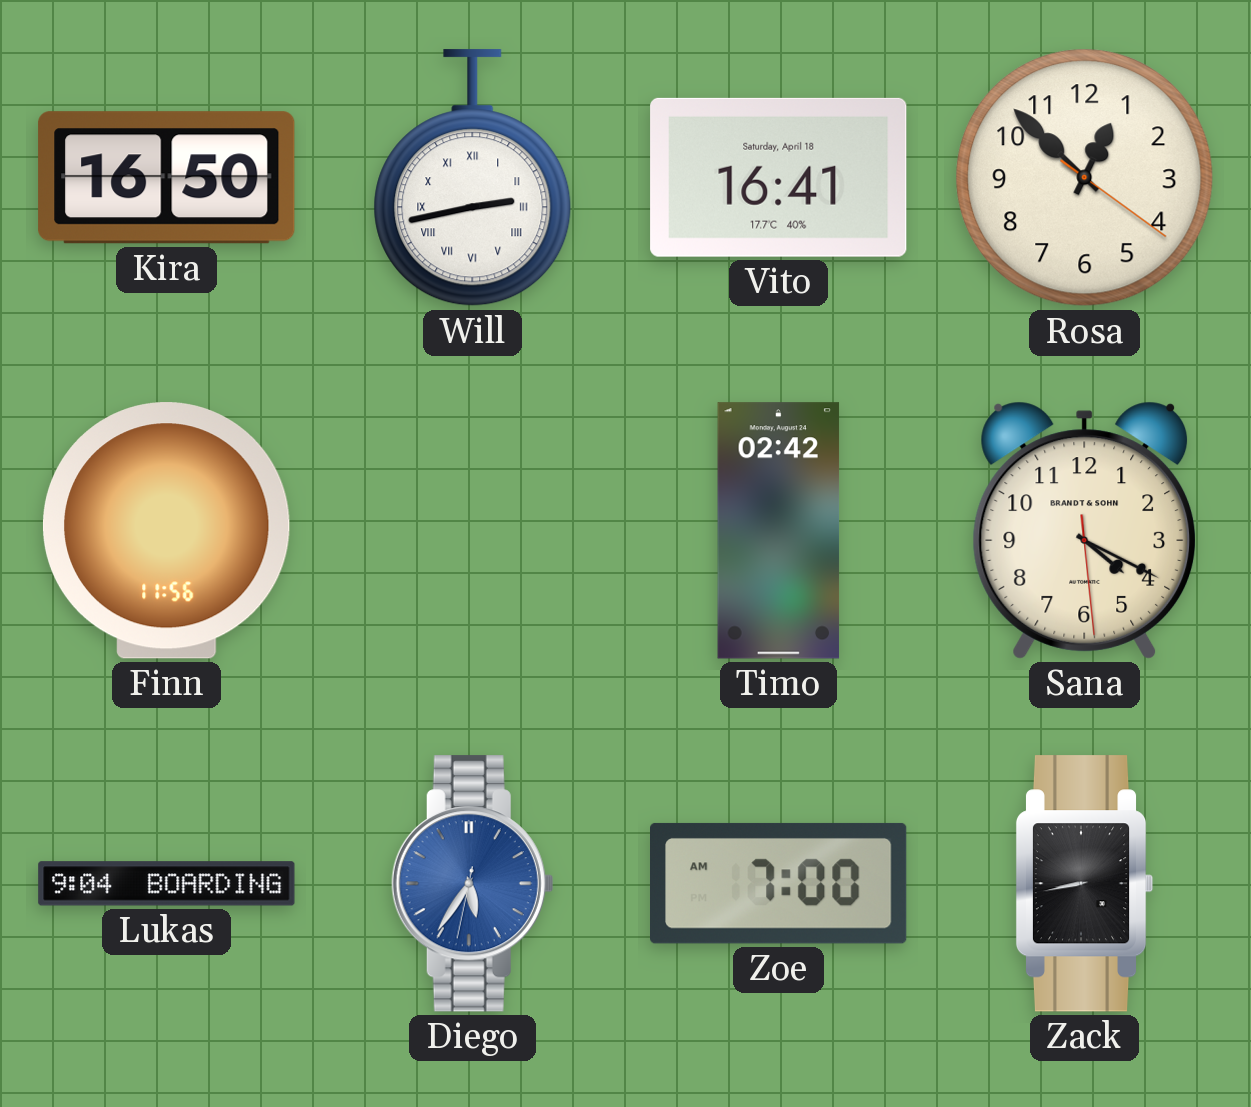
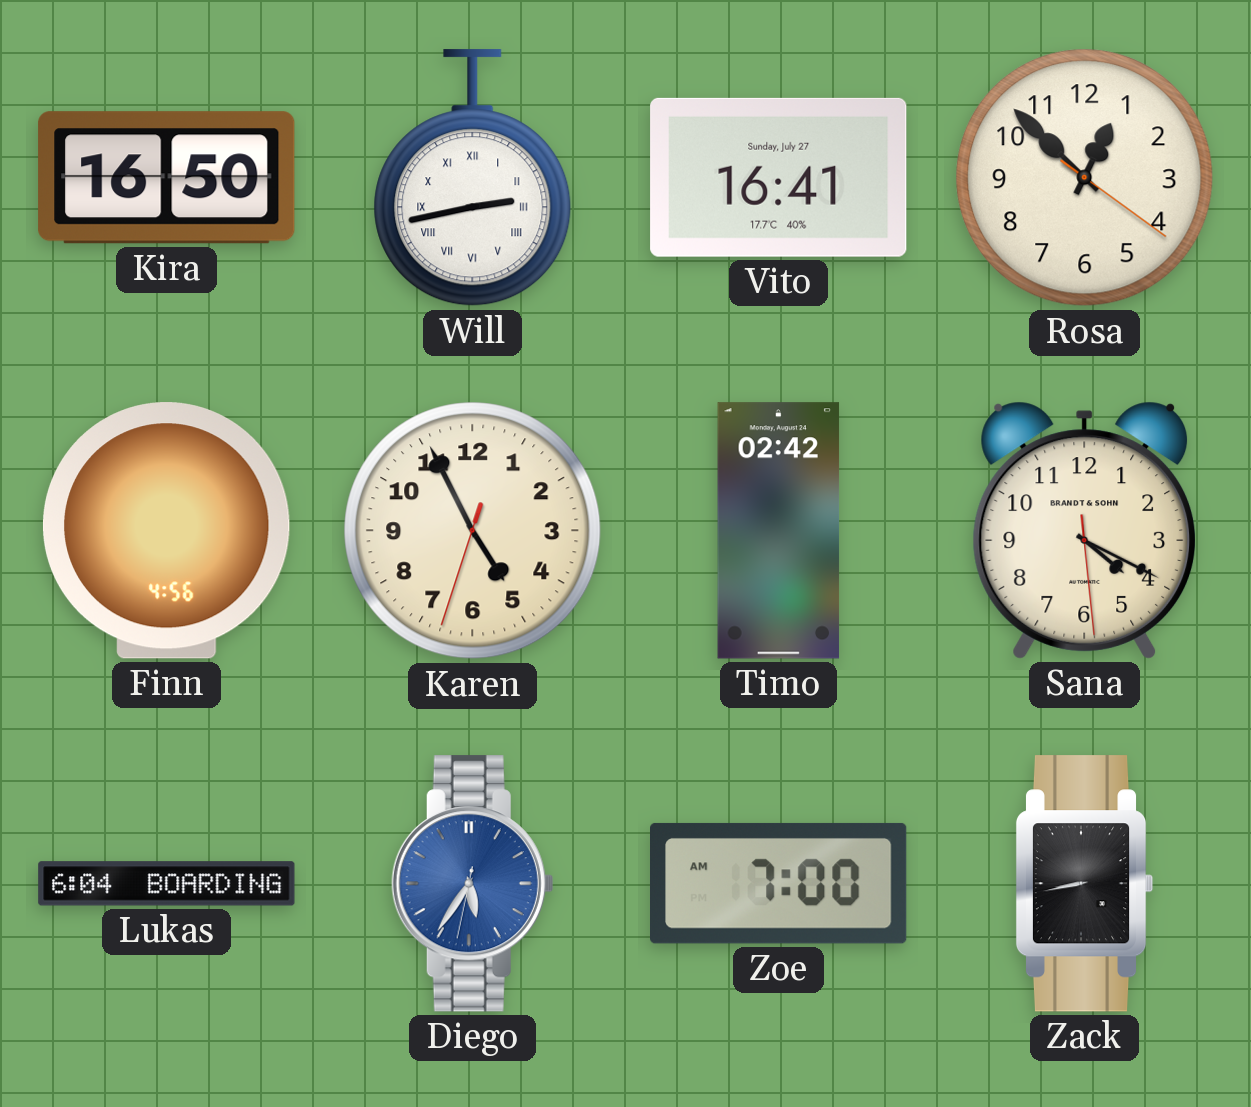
Vito date: Saturday, April 18 -> Sunday, July 27 (779, 177)
Finn: 11:56 -> 4:56 (166, 531)
Karen: none -> 4:55 (473, 531)
Lukas: 9:04 -> 6:04 (167, 884)
